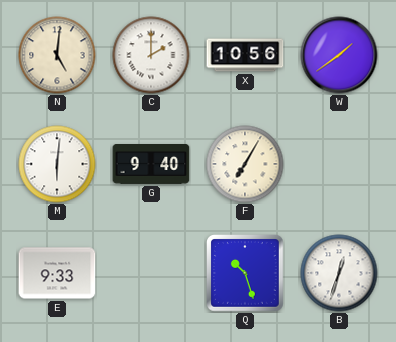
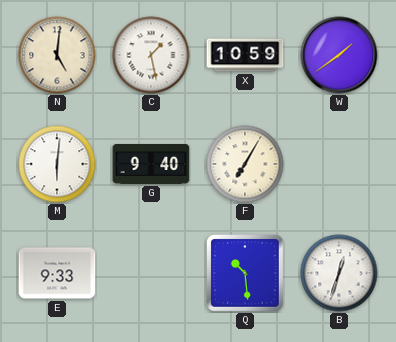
C: 2:00 -> 1:28 (151, 55)
X: 10:56 -> 10:59 (245, 55)
Q: 10:27 -> 10:29 (246, 274)
